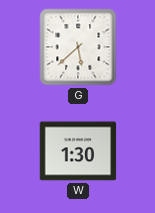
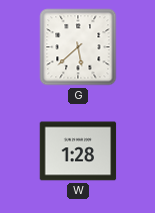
W: 1:30 -> 1:28 (78, 151)
